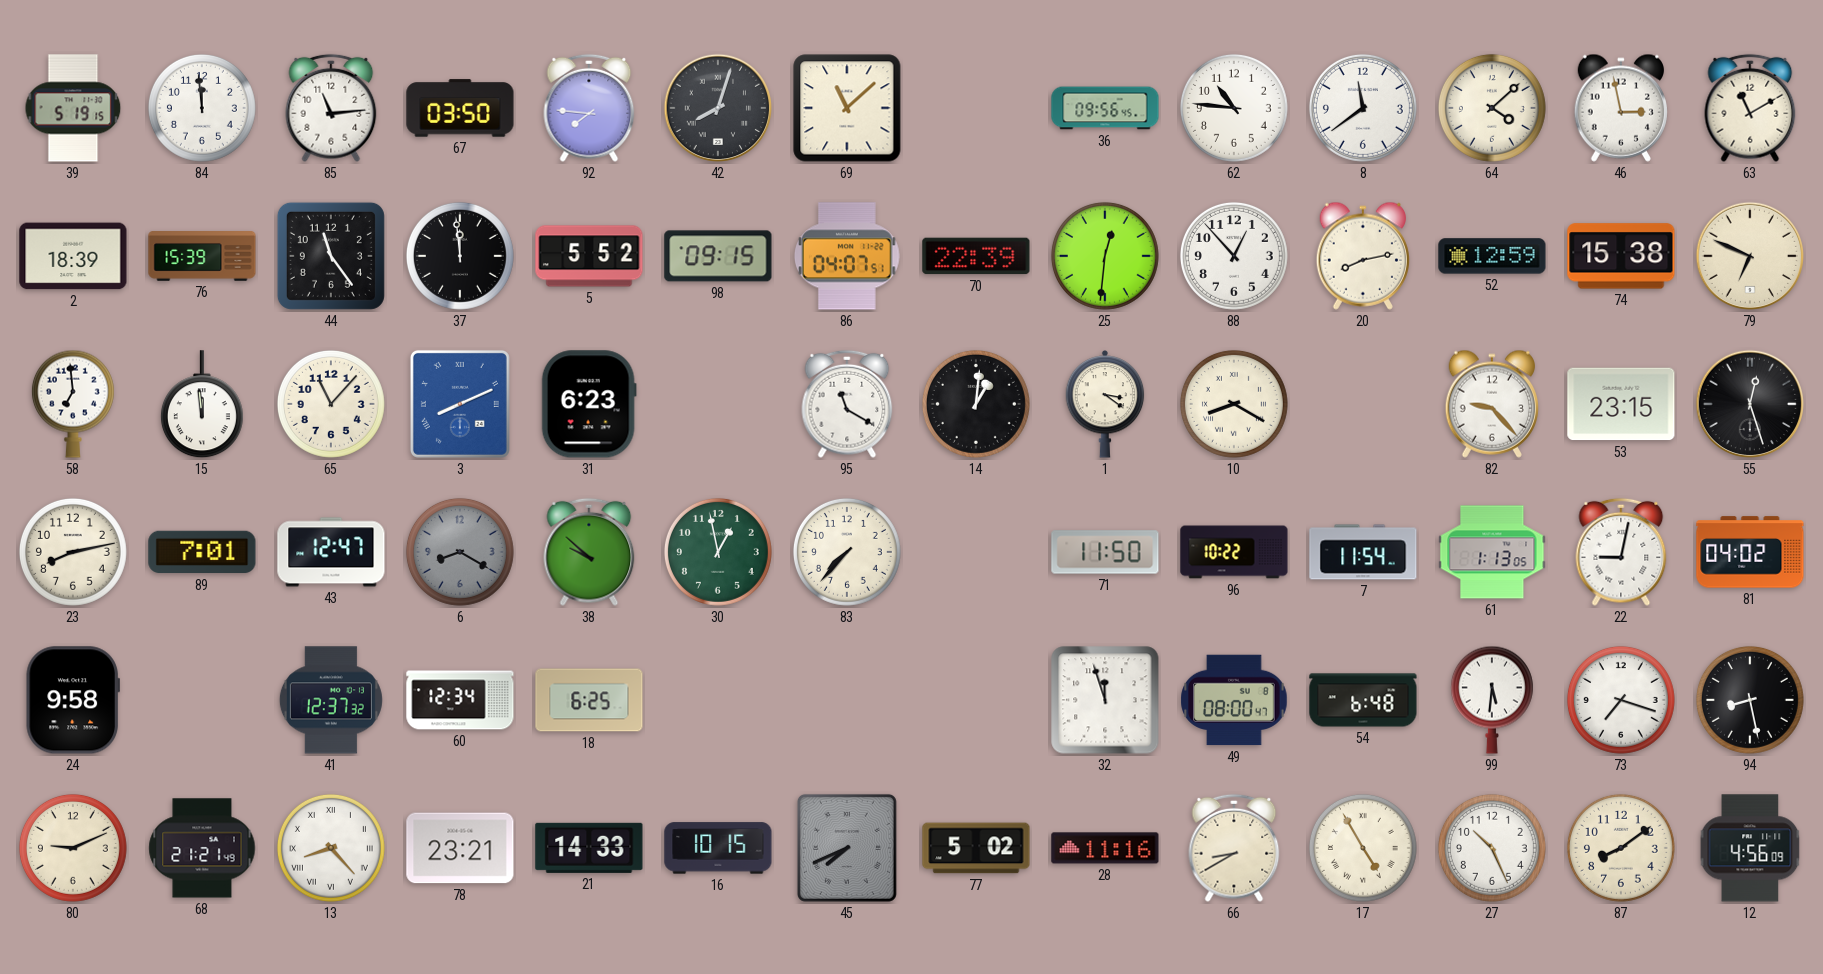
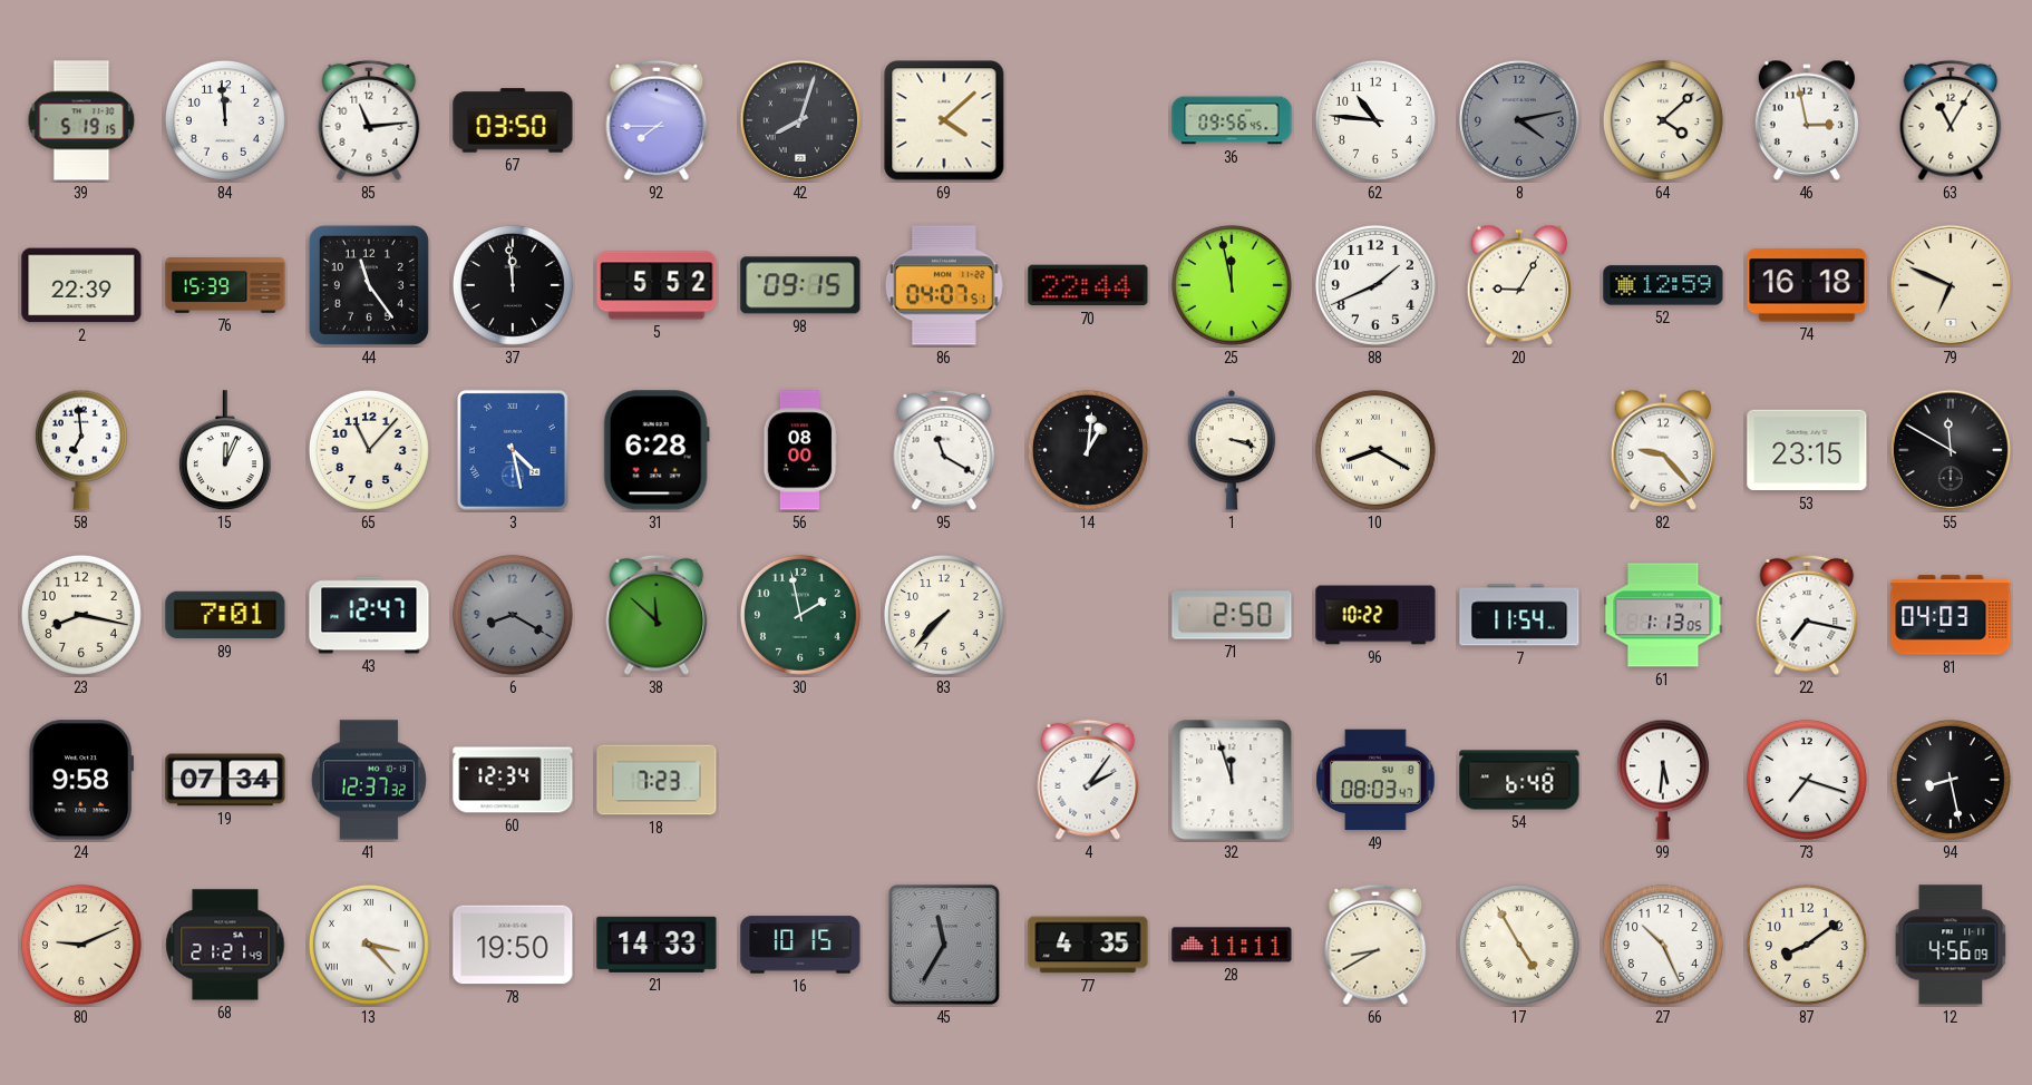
92: 7:46 -> 7:45 (657, 120)
69: 11:08 -> 4:08 (944, 120)
8: 11:39 -> 4:13 (1519, 120)
8 dial: white -> grey (1519, 120)
63: 11:10 -> 11:05 (1951, 120)
2: 18:39 -> 22:39 (81, 285)
70: 22:39 -> 22:44 (1088, 285)
25: 12:31 -> 11:58 (1232, 285)
88: 12:53 -> 1:41 (1375, 285)
20: 8:13 -> 9:05 (1518, 285)
74: 15:38 -> 16:18 (1807, 285)
15: 11:59 -> 12:04 (225, 451)
3: 8:11 -> 4:28 (513, 450)
31: 6:23 -> 6:28 (657, 450)
56: none -> 08:00 (800, 450)
1: 3:21 -> 3:18 (1232, 450)
55: 12:27 -> 11:50 (1951, 450)
23: 8:13 -> 8:17 (81, 615)
38: 9:52 -> 11:52 (657, 615)
30: 12:58 -> 1:58 (800, 615)
71: 11:50 -> 2:50 (1232, 615)
22: 9:02 -> 7:17 (1807, 615)
81: 04:02 -> 04:03 (1951, 615)
19: none -> 07:34 (225, 780)
18: 6:25 -> 7:23 (657, 780)
4: none -> 2:06 (1088, 780)
49: 08:00 -> 08:03 (1375, 780)
13: 8:23 -> 3:23 (369, 945)
78: 23:21 -> 19:50 (513, 945)
45: 7:41 -> 11:35 (944, 945)
77: 5:02 -> 4:35 (1088, 945)
28: 11:16 -> 11:11 (1232, 945)
